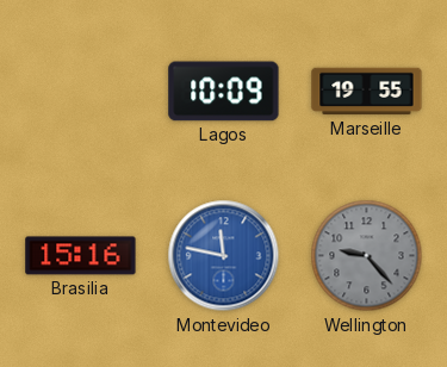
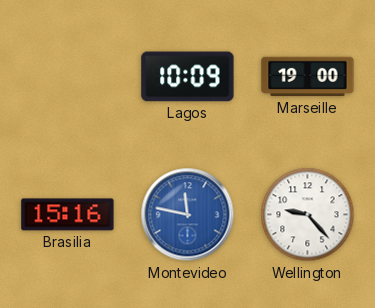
Marseille: 19:55 -> 19:00 (308, 77)
Wellington dial: grey -> white (308, 215)
